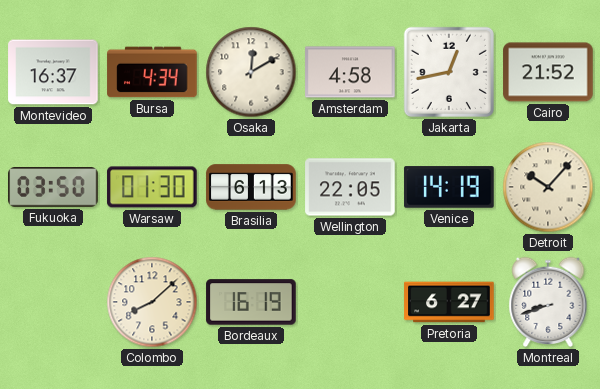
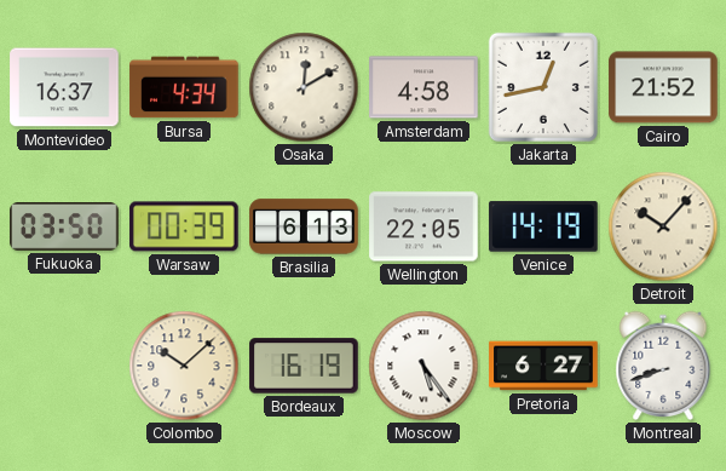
Warsaw: 01:30 -> 00:39 (184, 226)
Colombo: 8:08 -> 10:08 (184, 366)
Moscow: none -> 5:24 (423, 366)
